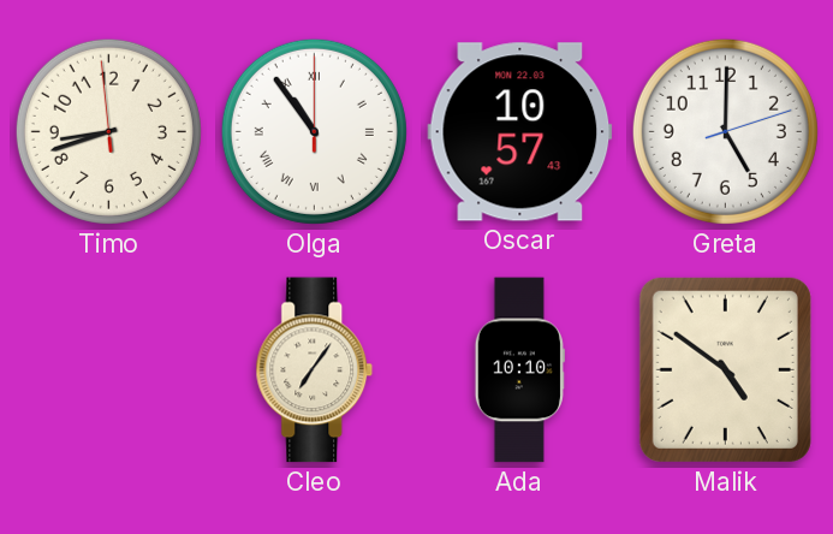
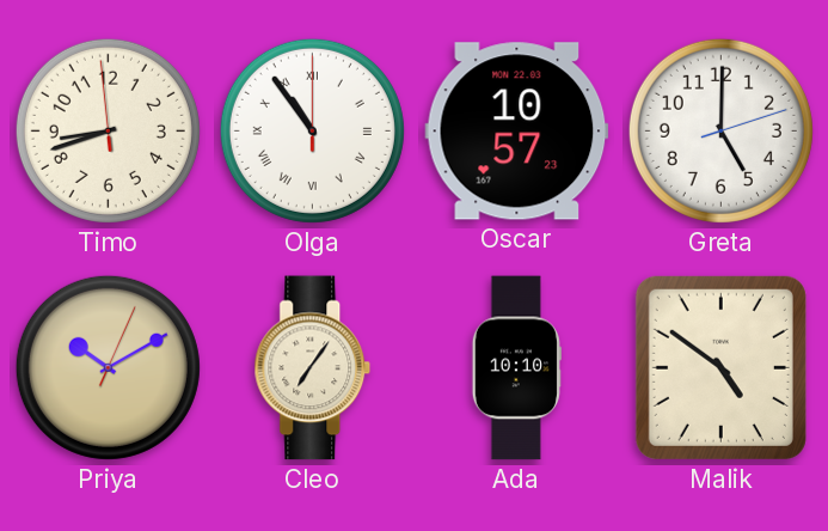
Oscar: 10:57:43 -> 10:57:23 (517, 132)
Priya: none -> 10:10 (108, 367)
